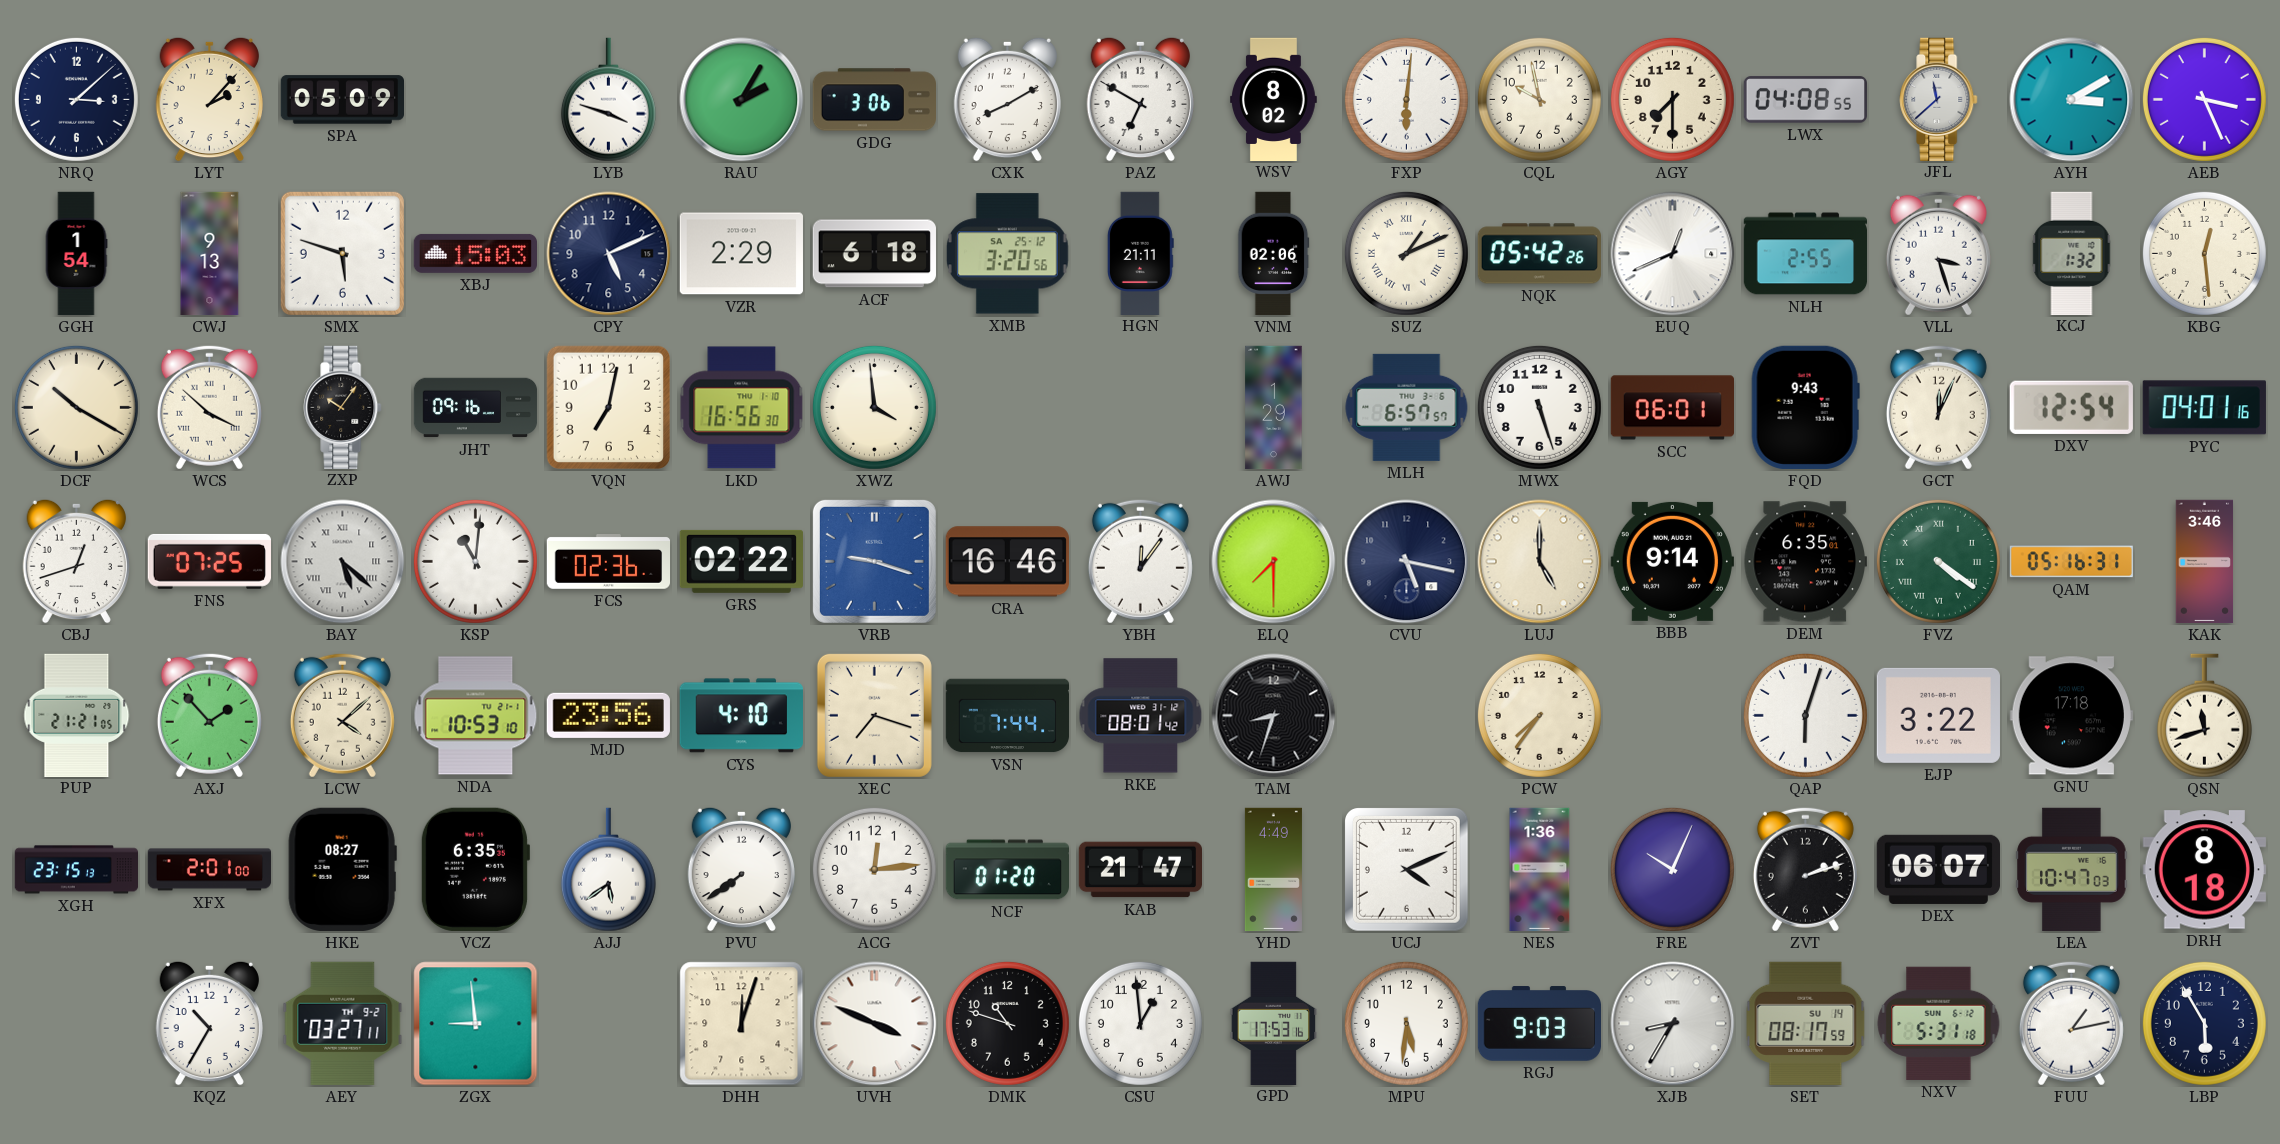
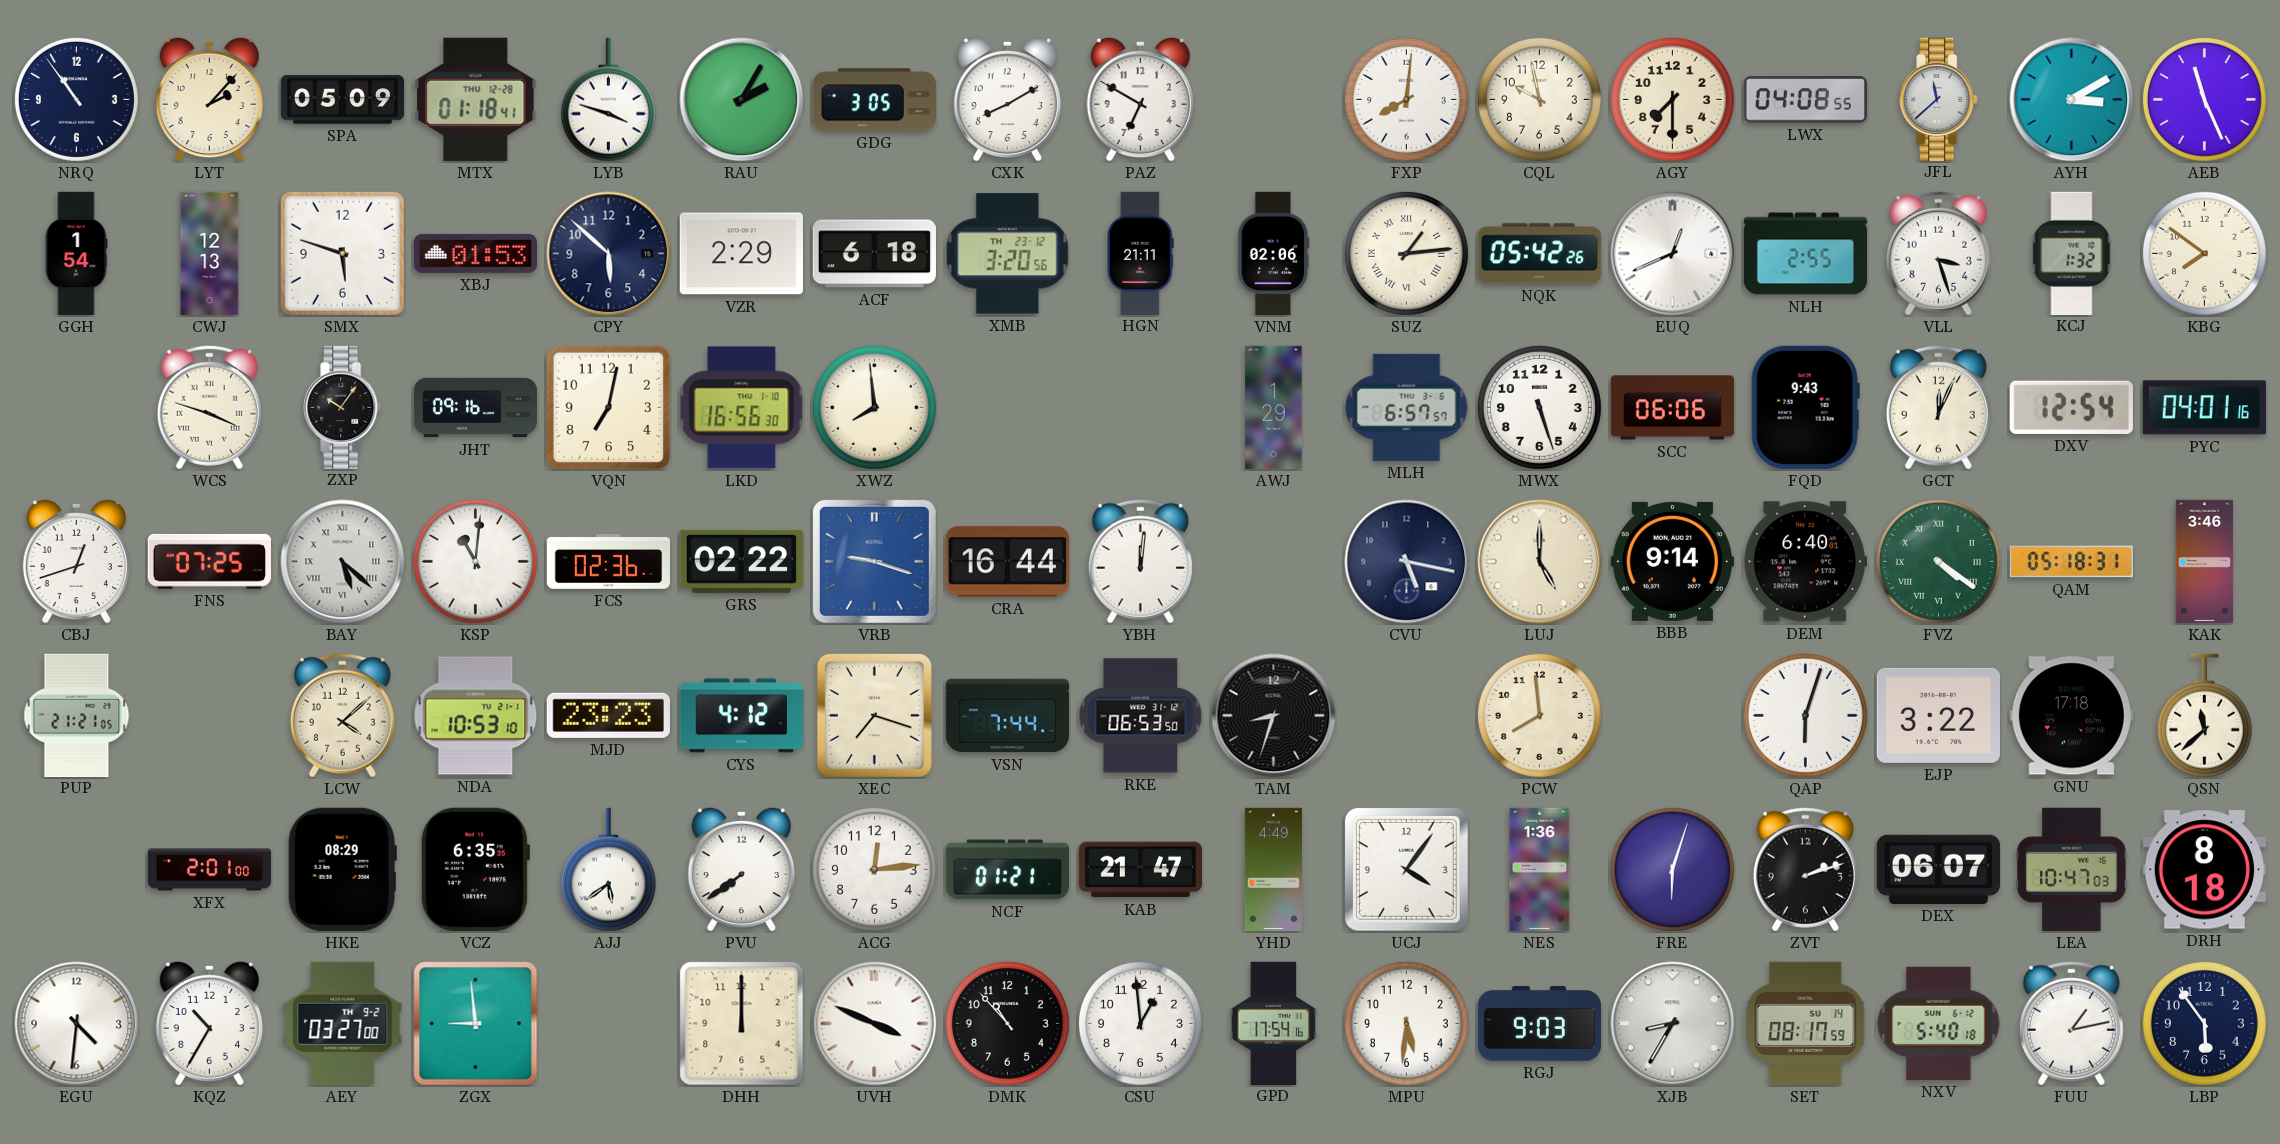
NRQ: 3:08 -> 10:54 (76, 99)
MTX: none -> 01:18 (476, 99)
GDG: 3:06 -> 3:05 (874, 100)
WSV: 8:02 -> none (1274, 99)
FXP: 6:01 -> 8:01 (1406, 99)
AEB: 3:26 -> 11:26 (2204, 99)
CWJ: 9:13 -> 12:13 (210, 254)
XBJ: 15:03 -> 01:53 (475, 253)
CPY: 5:11 -> 5:52 (609, 254)
XMB date: SA 25-12 -> TH 23-12 (1007, 254)
SUZ: 1:11 -> 1:14 (1406, 253)
KBG: 12:29 -> 7:51 (2204, 253)
DCF: 10:20 -> none (76, 407)
WCS: 3:52 -> 3:48 (209, 407)
XWZ: 3:59 -> 7:59 (874, 407)
SCC: 06:01 -> 06:06 (1672, 408)
CRA: 16:46 -> 16:44 (1007, 562)
YBH: 12:06 -> 12:01 (1140, 561)
ELQ: 7:30 -> none (1274, 562)
DEM: 6:35 -> 6:40 (1805, 562)
QAM: 05:16 -> 05:18 (2071, 562)
AXJ: 1:53 -> none (209, 715)
MJD: 23:56 -> 23:23 (608, 715)
CYS: 4:10 -> 4:12 (741, 716)
RKE: 08:01 -> 06:53 (1141, 716)
PCW: 7:36 -> 7:59 (1539, 715)
QSN: 11:42 -> 11:38 (2204, 716)
XGH: 23:15 -> none (77, 870)
HKE: 08:27 -> 08:29 (342, 869)
NCF: 01:20 -> 01:21 (1007, 870)
UCJ: 4:11 -> 4:06 (1407, 870)
FRE: 10:04 -> 6:03 (1672, 869)
EGU: none -> 4:31 (77, 1024)
AEY: 03:27:11 -> 03:27:00 (343, 1023)
DHH: 12:03 -> 12:00 (742, 1024)
DMK: 10:48 -> 10:53 (1007, 1023)
GPD: 17:53 -> 17:54 (1274, 1023)
NXV: 5:31 -> 5:40 (1939, 1023)
LBP: 5:55 -> 5:54 (2204, 1023)
